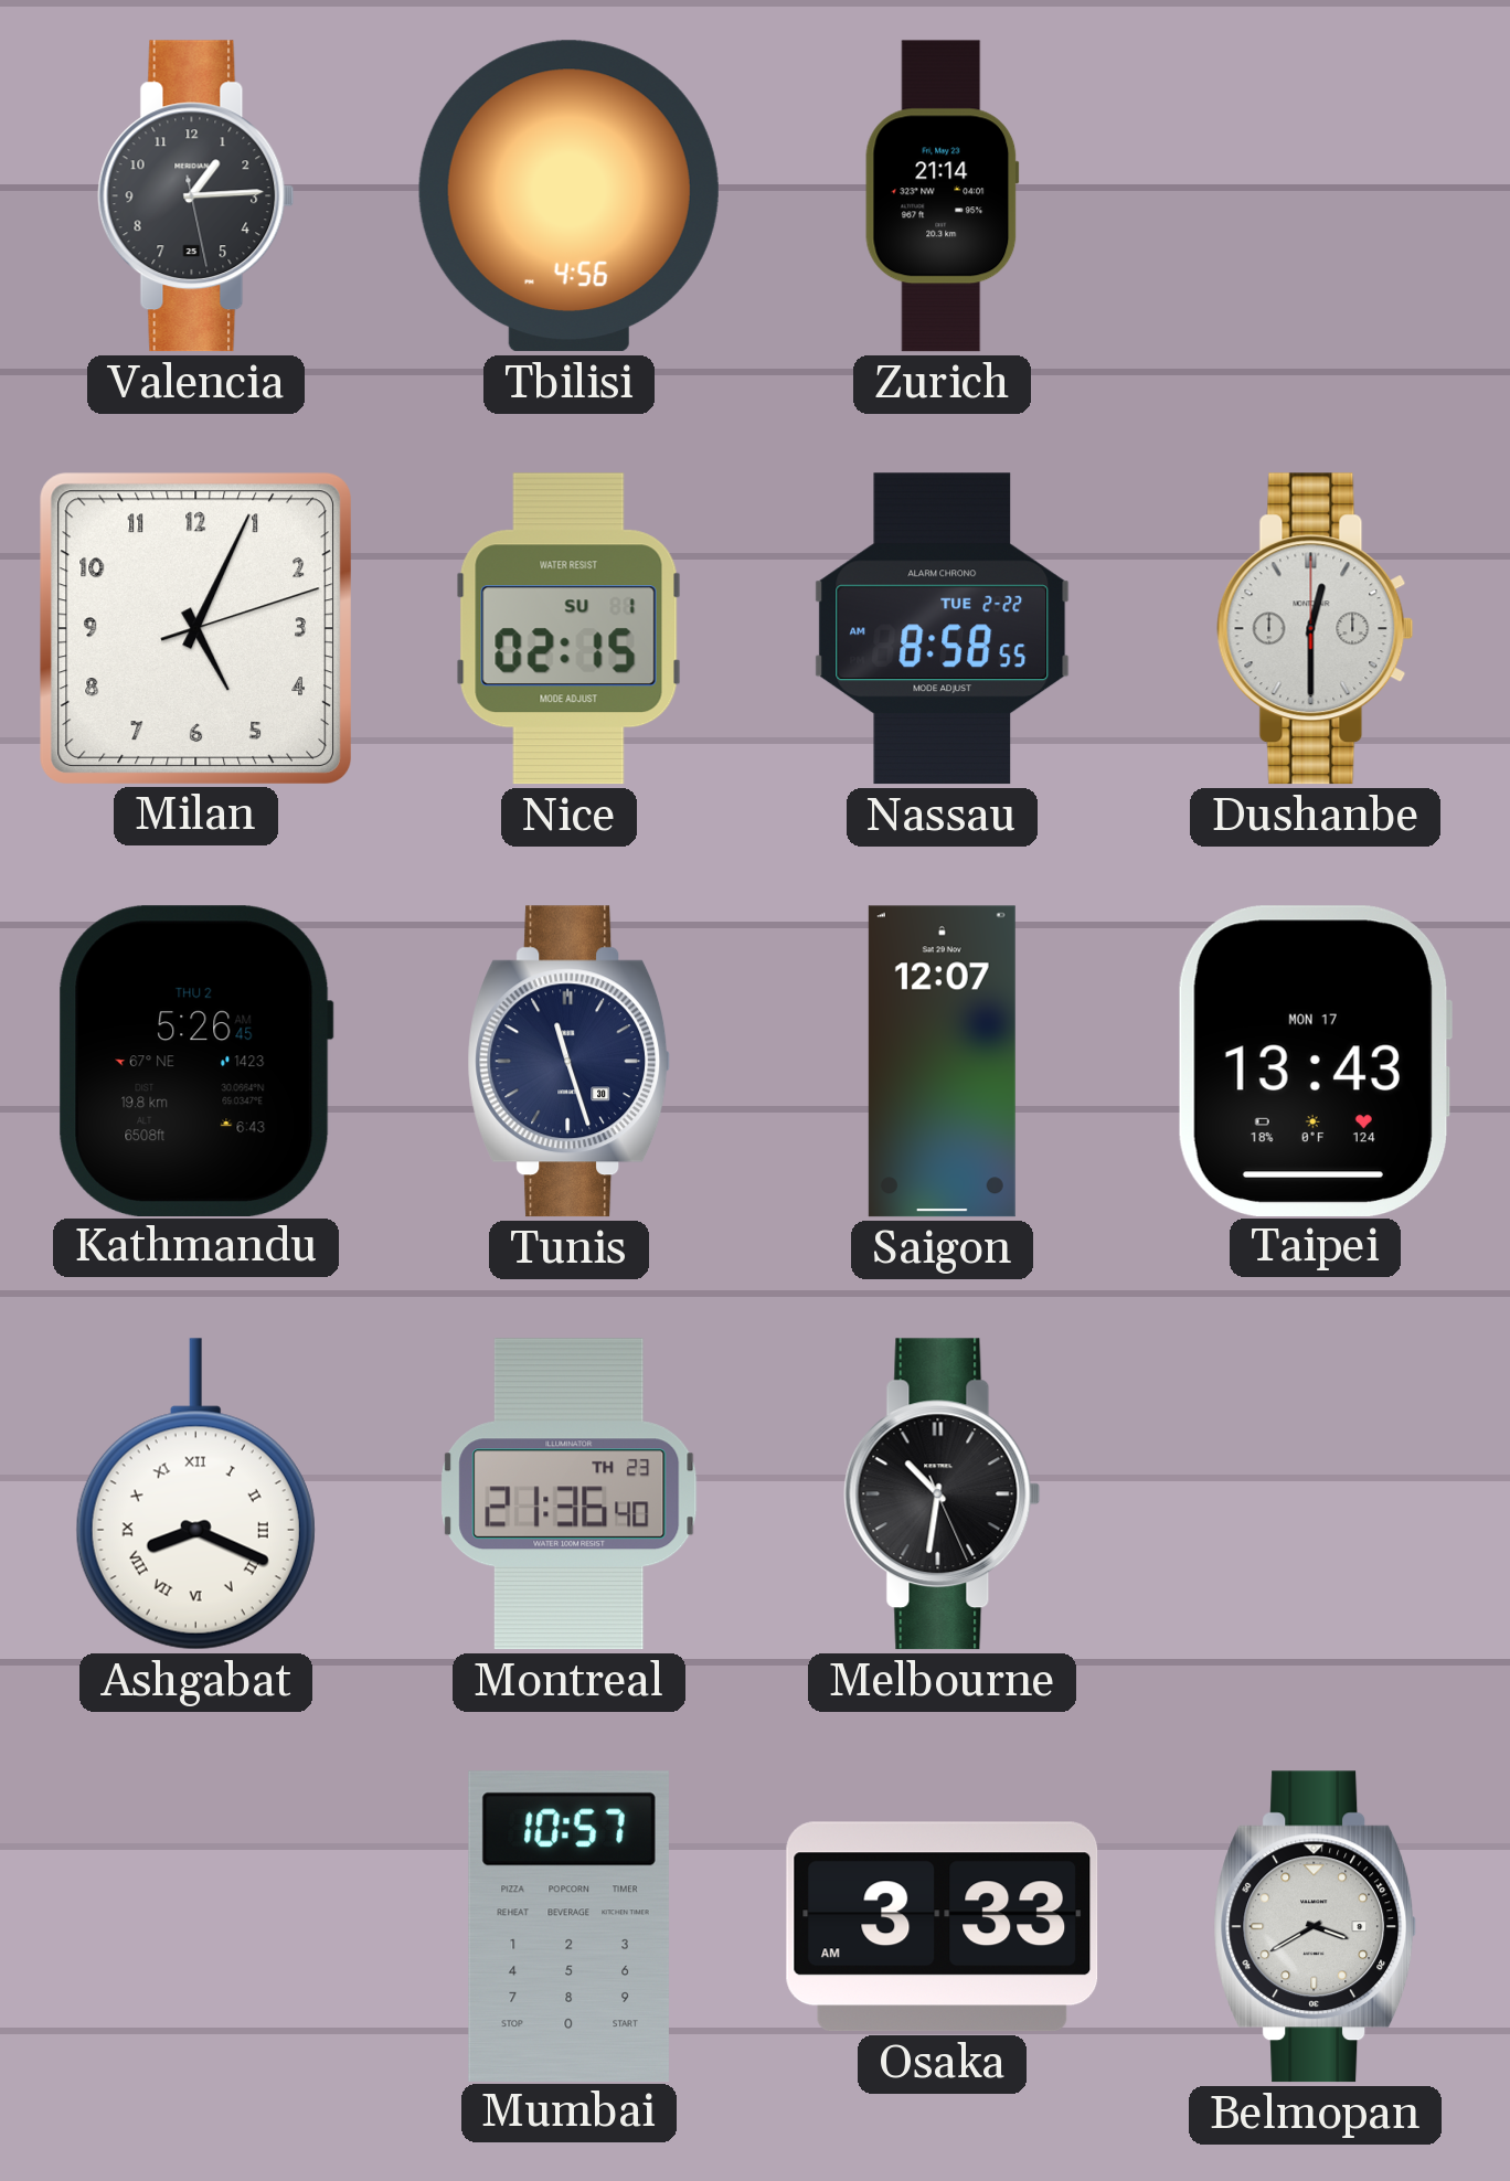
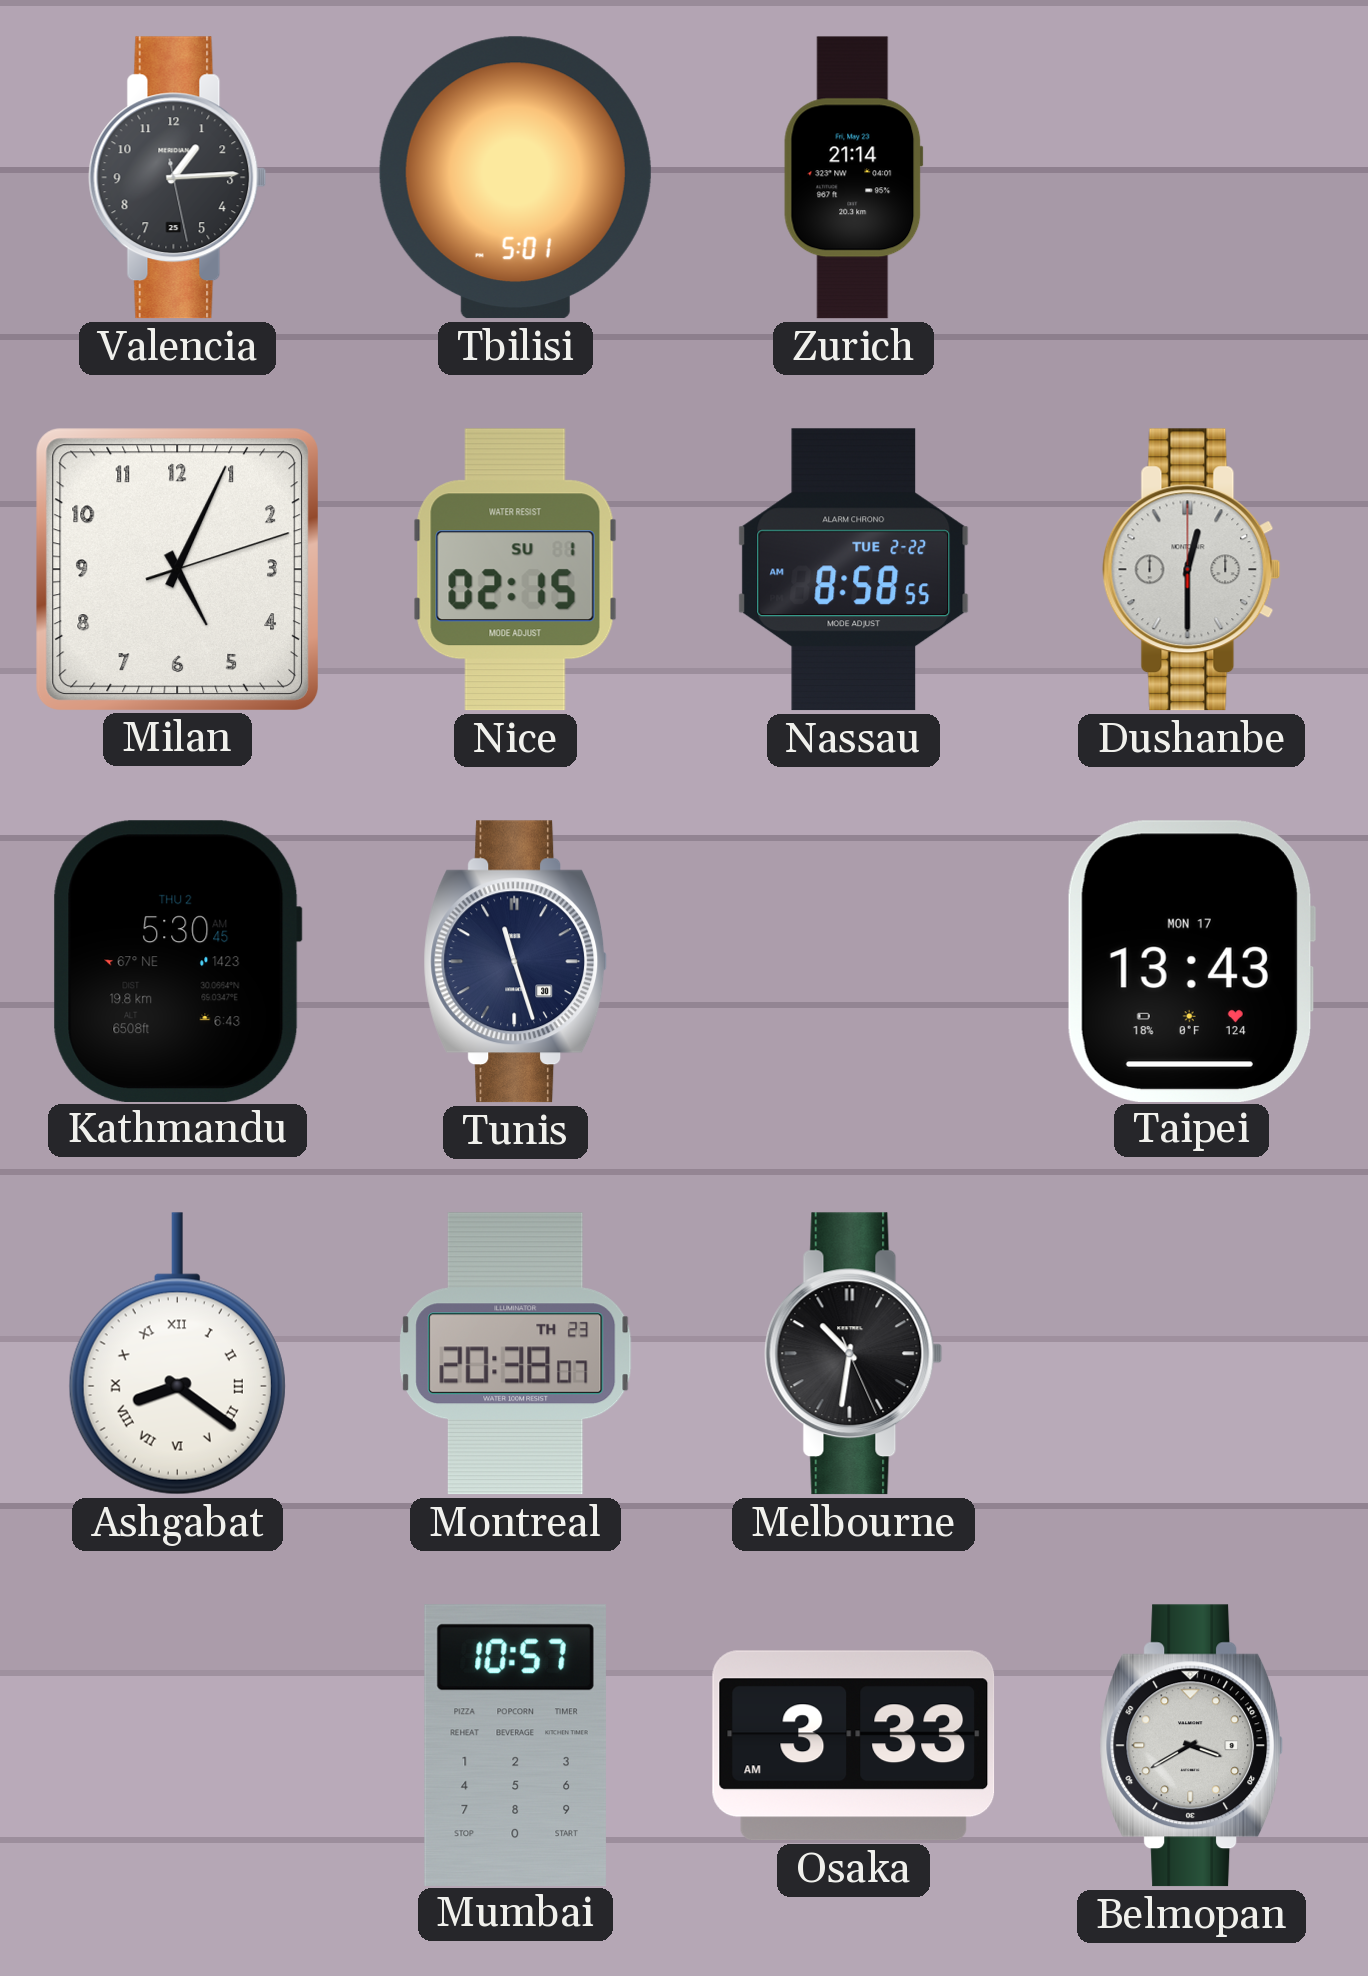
Tbilisi: 4:56 -> 5:01 (515, 178)
Kathmandu: 5:26 -> 5:30 (177, 961)
Saigon: 12:07 -> none (942, 1062)
Ashgabat: 8:19 -> 8:21 (177, 1354)
Montreal: 21:36 -> 20:38 (516, 1354)
